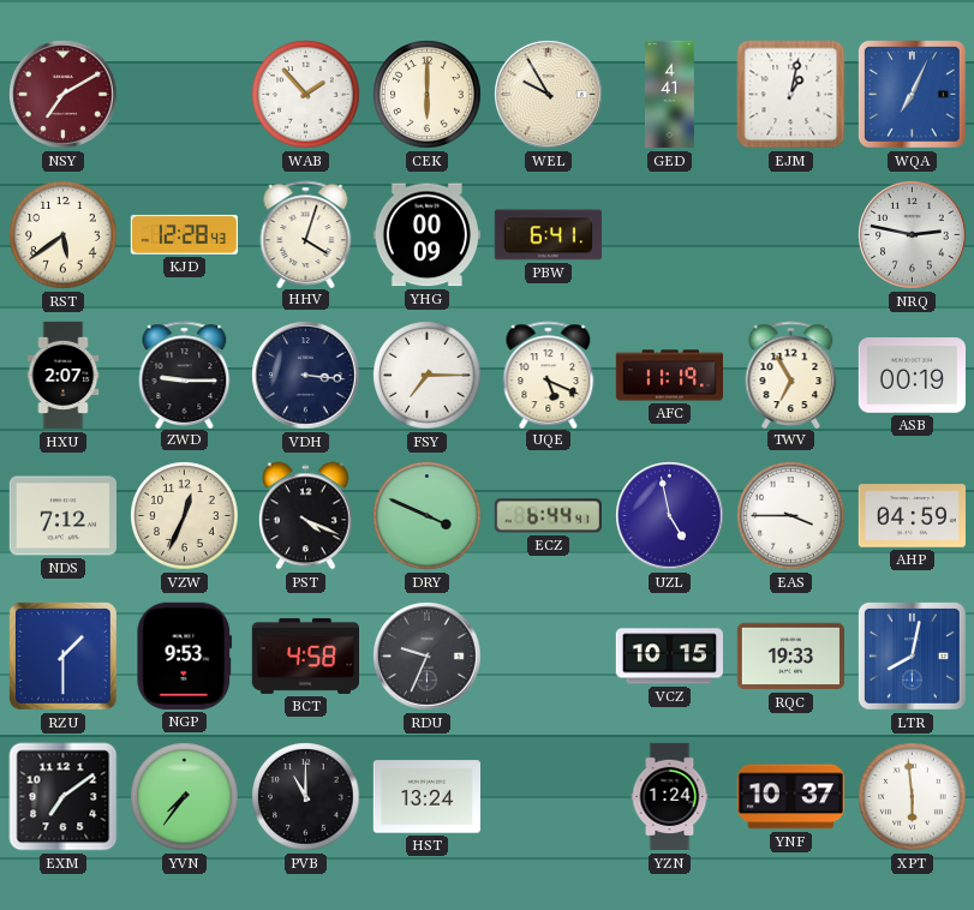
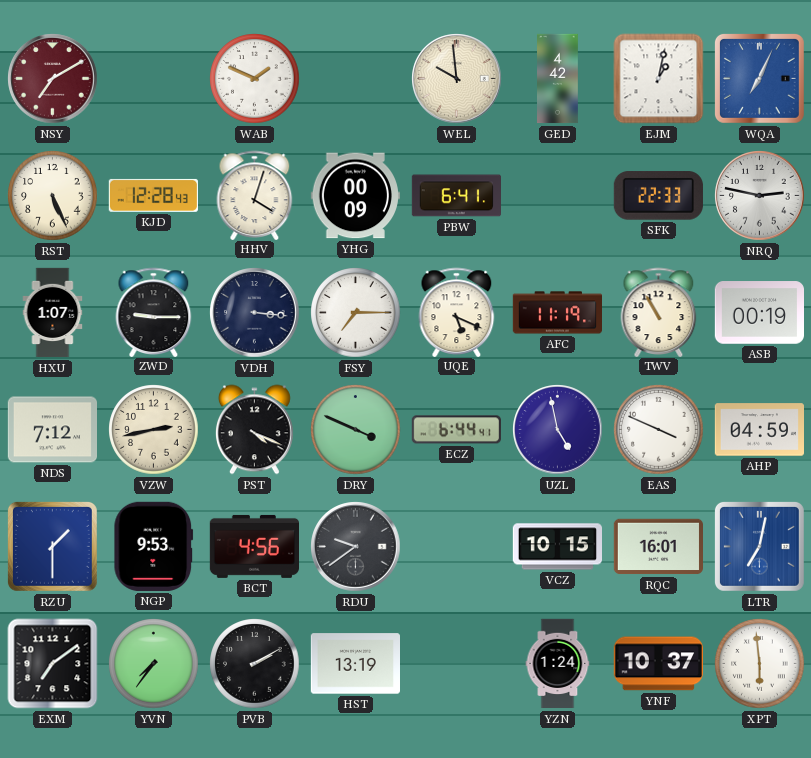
WAB: 1:53 -> 1:49 (255, 79)
CEK: 6:00 -> none (428, 95)
WEL: 9:55 -> 9:59 (457, 79)
GED: 4:41 -> 4:42 (558, 79)
RST: 5:39 -> 5:26 (53, 196)
SFK: none -> 22:33 (658, 196)
HXU: 2:07 -> 1:07 (53, 313)
TWV: 6:55 -> 10:55 (659, 312)
VZW: 12:34 -> 2:43 (154, 430)
EAS: 3:45 -> 3:49 (659, 430)
BCT: 4:58 -> 4:56 (254, 546)
RDU: 9:34 -> 9:39 (356, 547)
RQC: 19:33 -> 16:01 (658, 547)
LTR: 8:02 -> 7:02 (759, 546)
PVB: 11:00 -> 2:10 (255, 664)
HST: 13:24 -> 13:19 (355, 664)
